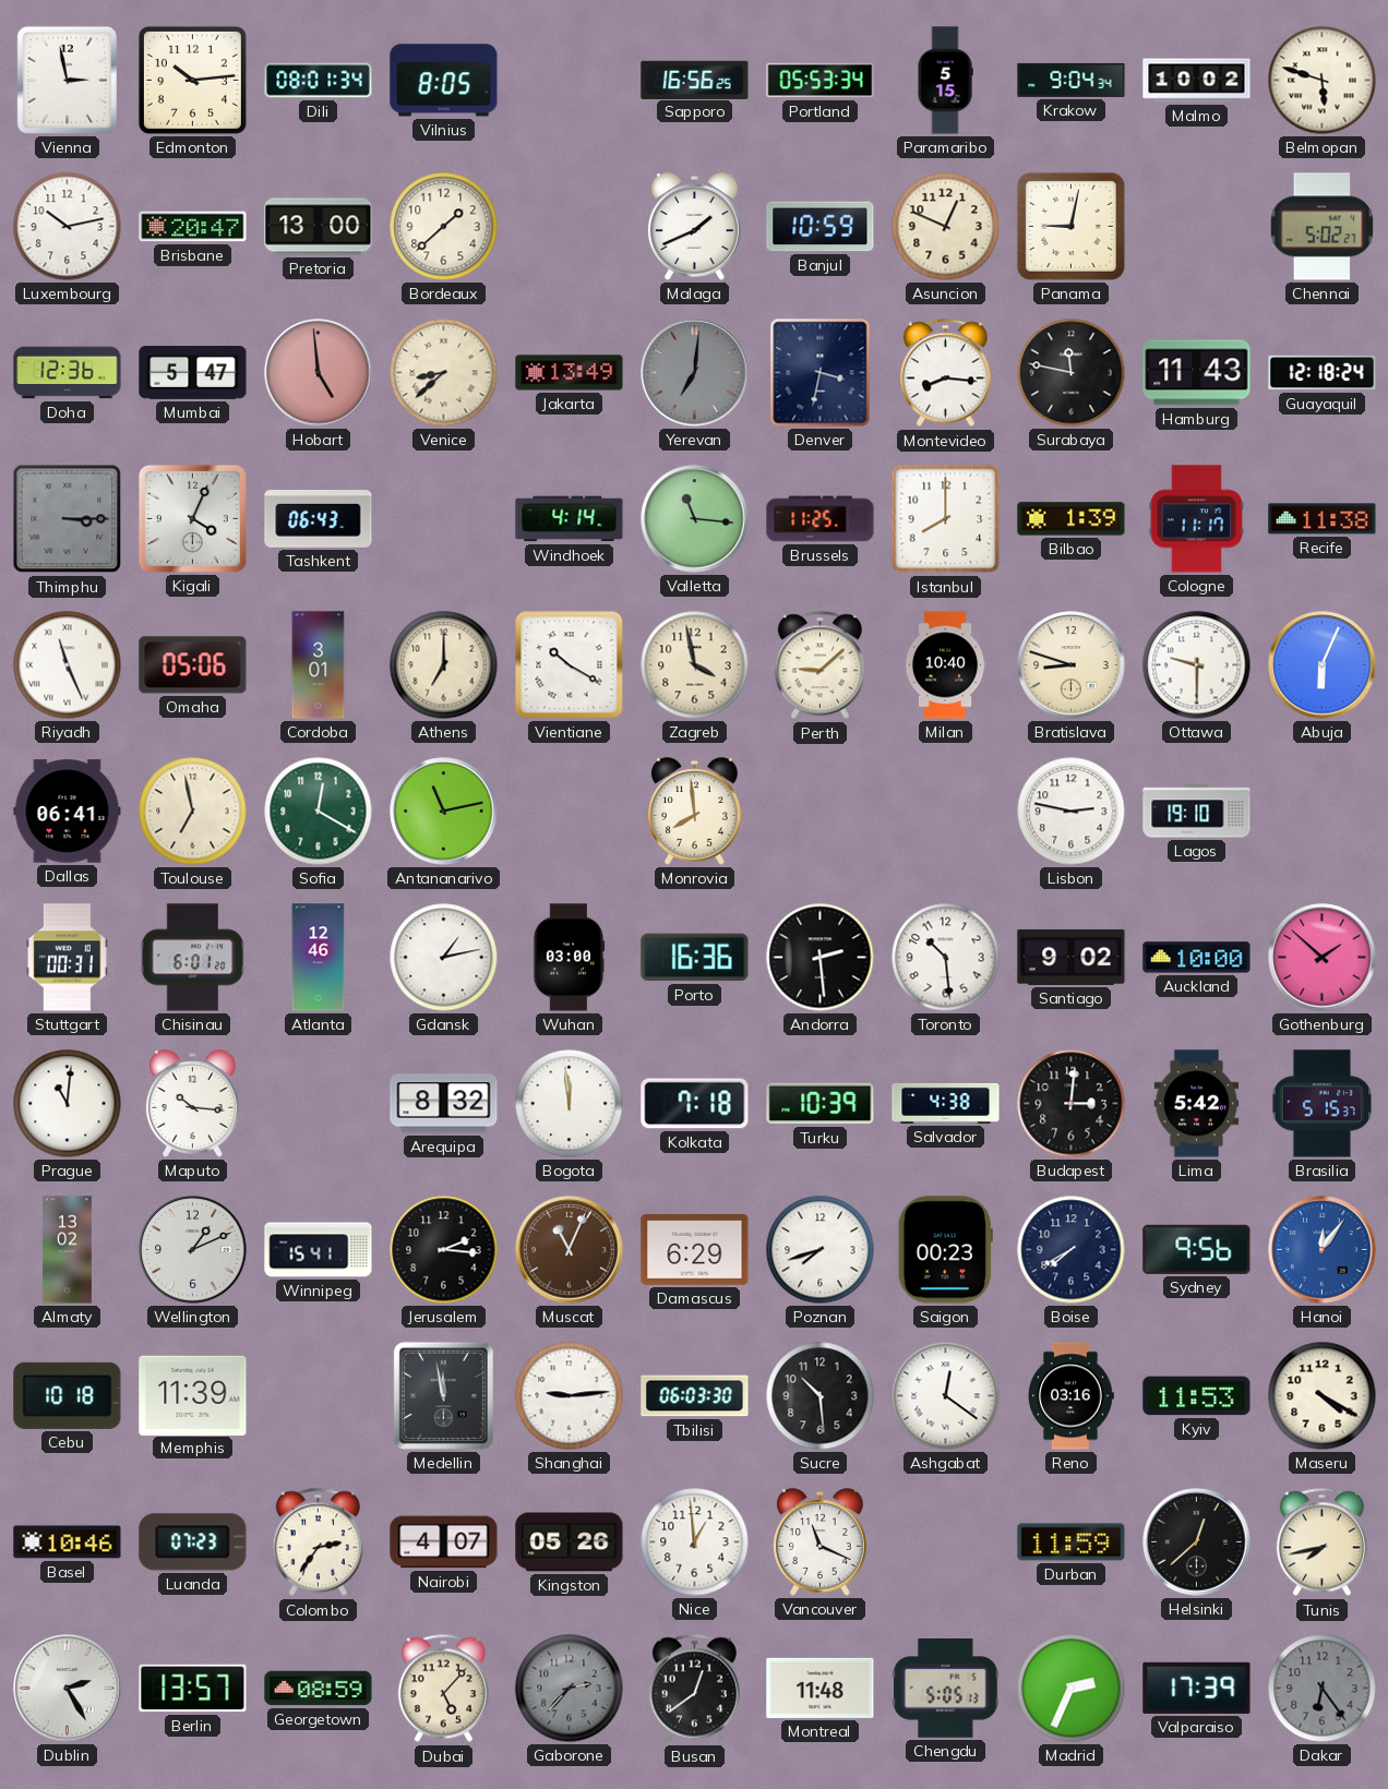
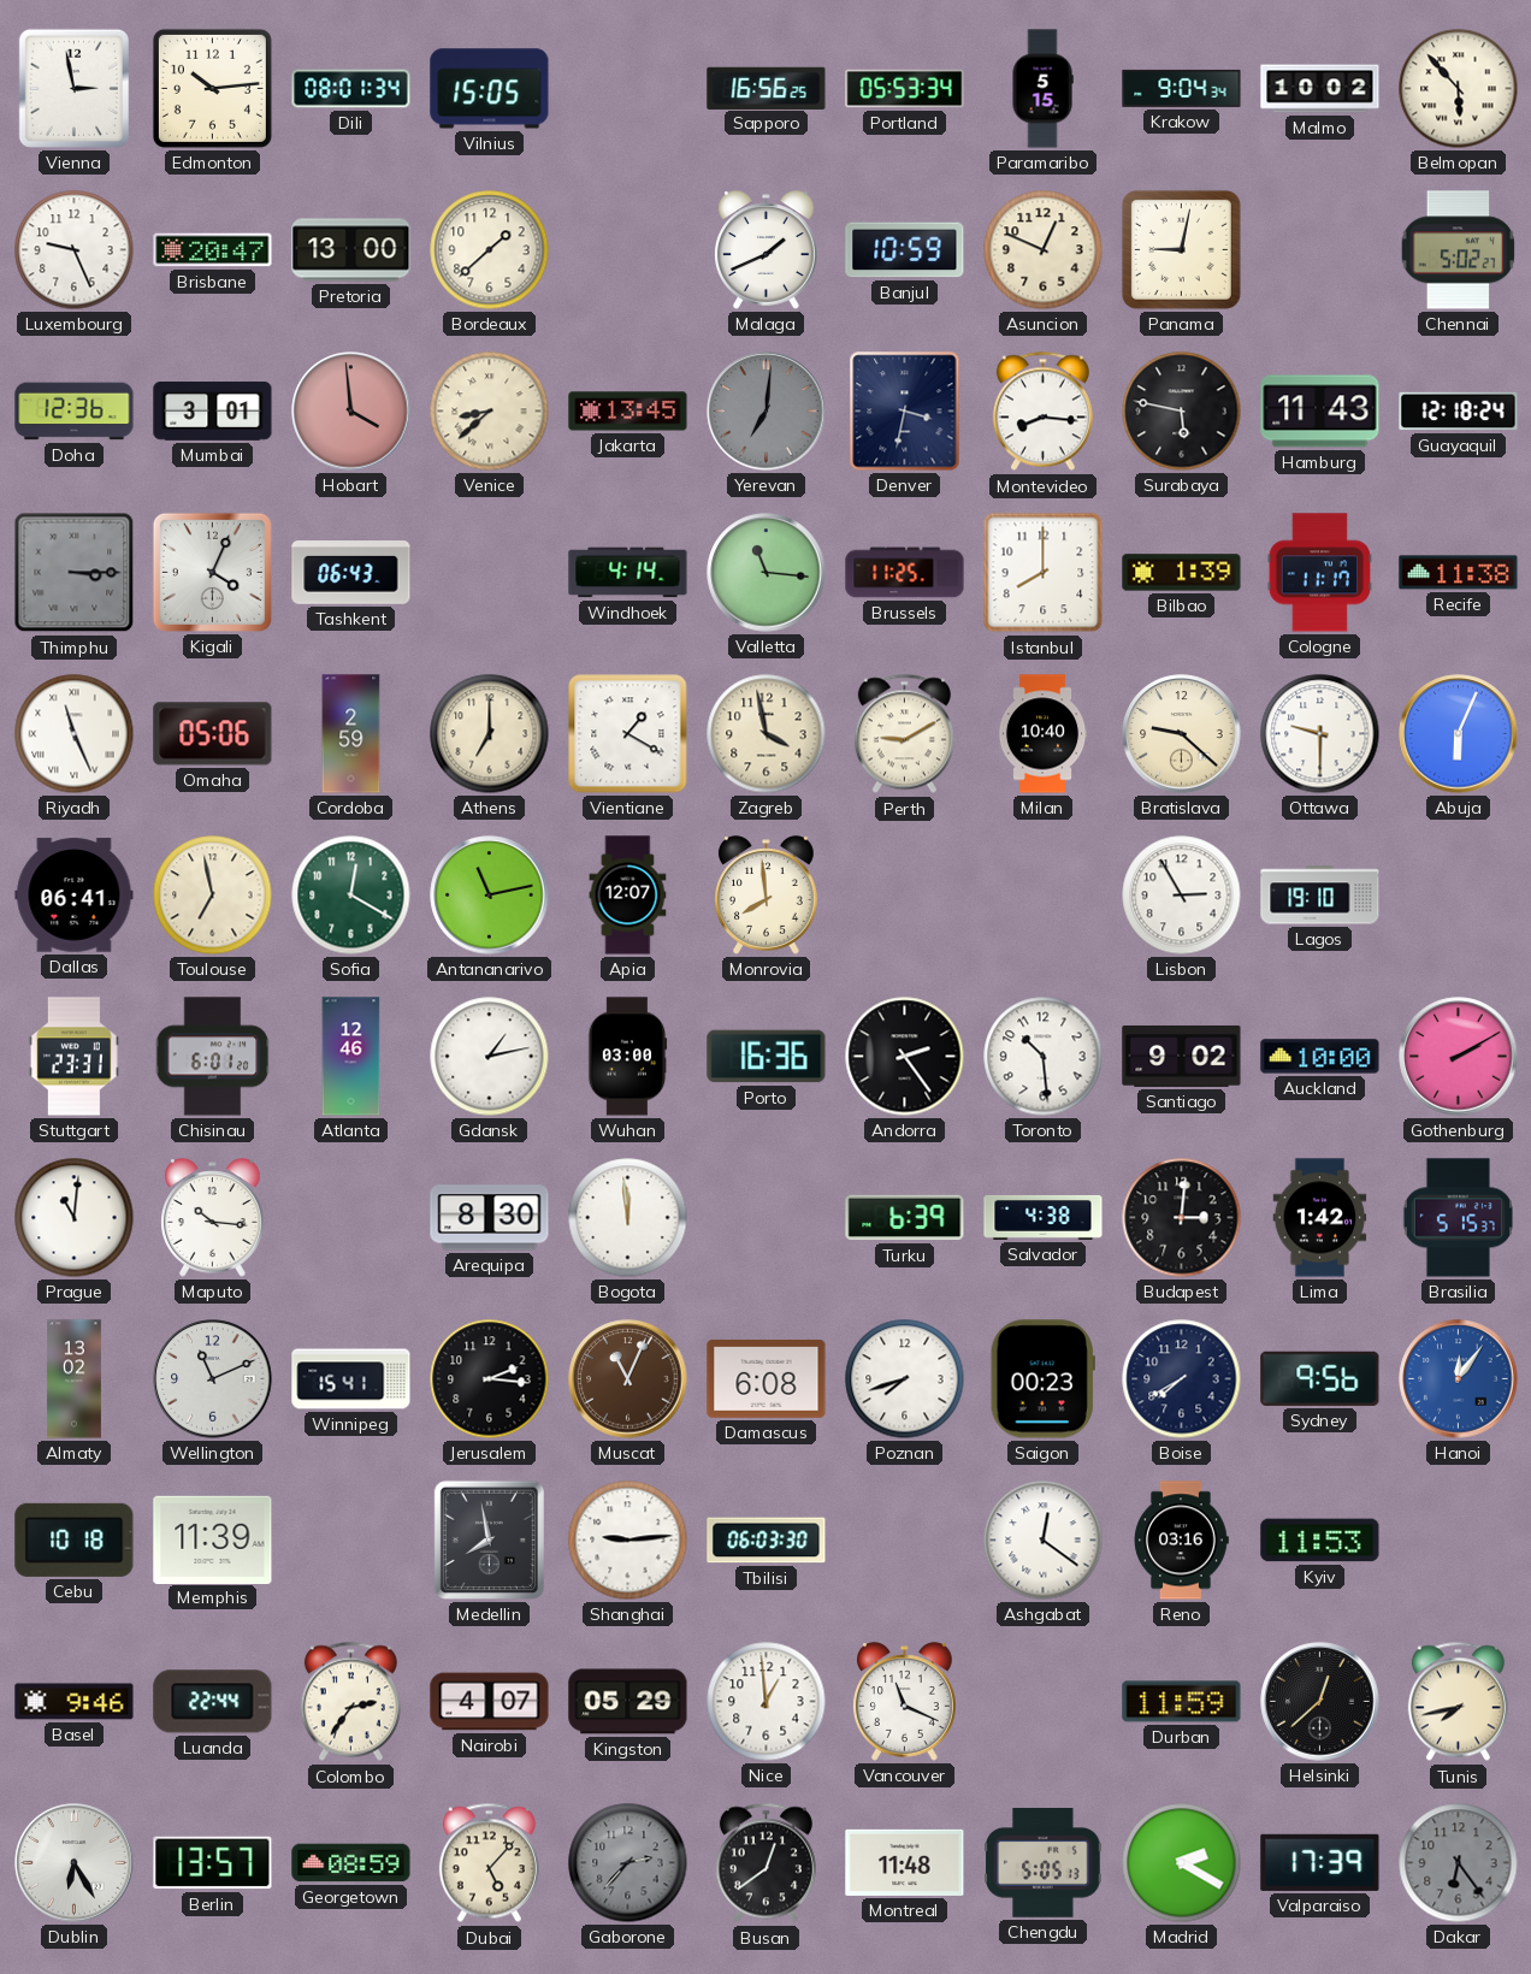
Vilnius: 8:05 -> 15:05 (490, 89)
Belmopan: 5:48 -> 5:53 (1459, 89)
Luxembourg: 10:13 -> 9:26 (75, 250)
Mumbai: 5:47 -> 3:01 (213, 412)
Hobart: 4:59 -> 3:59 (351, 412)
Jakarta: 13:49 -> 13:45 (628, 412)
Surabaya: 11:47 -> 5:47 (1182, 412)
Cordoba: 3:01 -> 2:59 (351, 734)
Vientiane: 10:20 -> 1:20 (628, 734)
Perth: 9:08 -> 9:10 (904, 734)
Bratislava: 8:48 -> 9:22 (1182, 734)
Apia: none -> 12:07 (628, 896)
Lisbon: 2:47 -> 2:55 (1182, 896)
Stuttgart: 00:31 -> 23:31 (73, 1057)
Andorra: 2:29 -> 2:24 (905, 1057)
Gothenburg: 1:52 -> 2:10 (1459, 1057)
Arequipa: 8:32 -> 8:30 (490, 1218)
Kolkata: 7:18 -> none (695, 1104)
Turku: 10:39 -> 6:39 (905, 1218)
Lima: 5:42 -> 1:42 (1320, 1218)
Wellington: 1:11 -> 11:11 (213, 1379)
Damascus: 6:29 -> 6:08 (767, 1378)
Medellin: 11:58 -> 7:58 (489, 1539)
Sucre: 10:29 -> none (821, 1396)
Maseru: 4:20 -> none (1323, 1396)
Basel: 10:46 -> 9:46 (75, 1702)
Luanda: 07:23 -> 22:44 (213, 1702)
Kingston: 05:26 -> 05:29 (628, 1702)
Dublin: 2:25 -> 6:25 (75, 1863)
Madrid: 2:34 -> 2:20 (1182, 1863)
